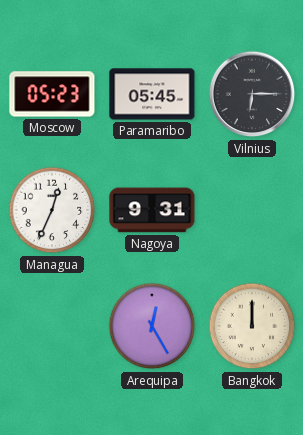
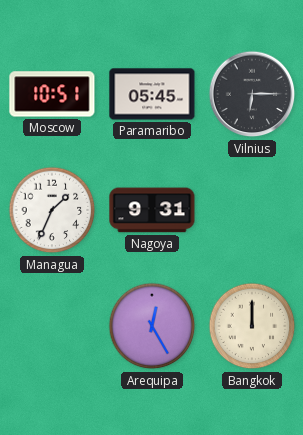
Moscow: 05:23 -> 10:51 (52, 94)
Managua: 12:34 -> 1:34 (52, 210)
